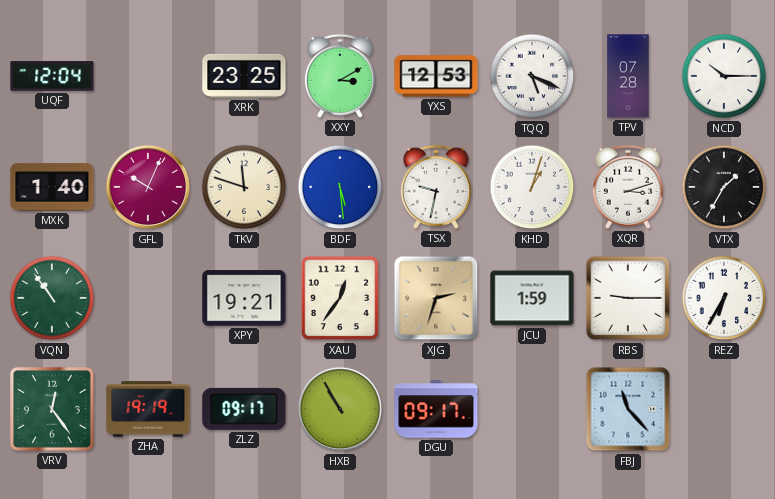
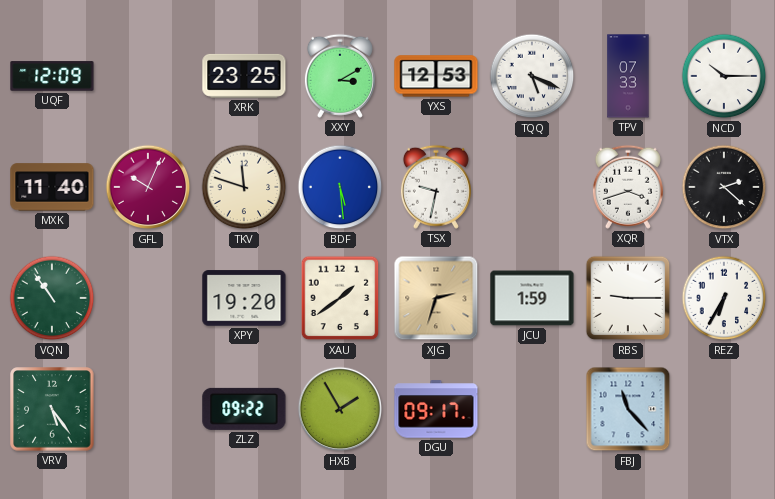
UQF: 12:04 -> 12:09 (52, 76)
TPV: 07:28 -> 07:33 (628, 76)
MXK: 1:40 -> 11:40 (52, 187)
KHD: 1:03 -> none (532, 187)
XQR: 3:12 -> 3:42 (628, 187)
VTX: 1:35 -> 2:22 (724, 187)
XPY: 19:21 -> 19:20 (244, 298)
XAU: 12:36 -> 1:39 (340, 298)
VRV: 12:24 -> 5:24 (52, 409)
ZHA: 19:19 -> none (148, 409)
ZLZ: 09:17 -> 09:22 (244, 409)
HXB: 10:55 -> 1:55 (340, 409)
